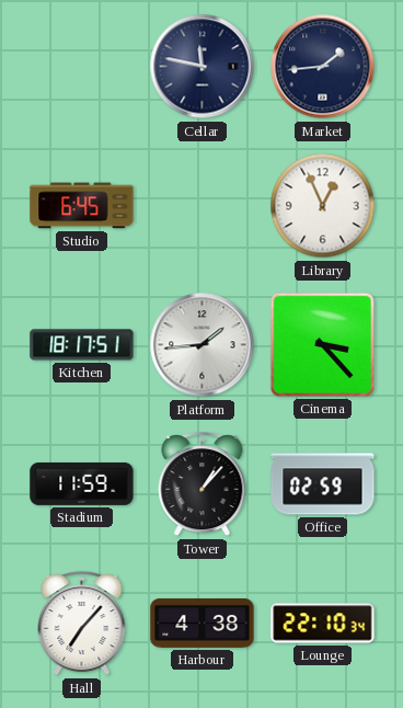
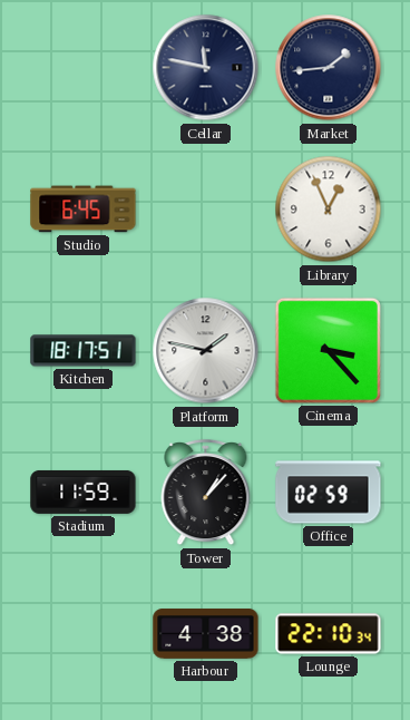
Platform: 1:44 -> 1:47 (206, 351)
Hall: 7:07 -> none (82, 624)
